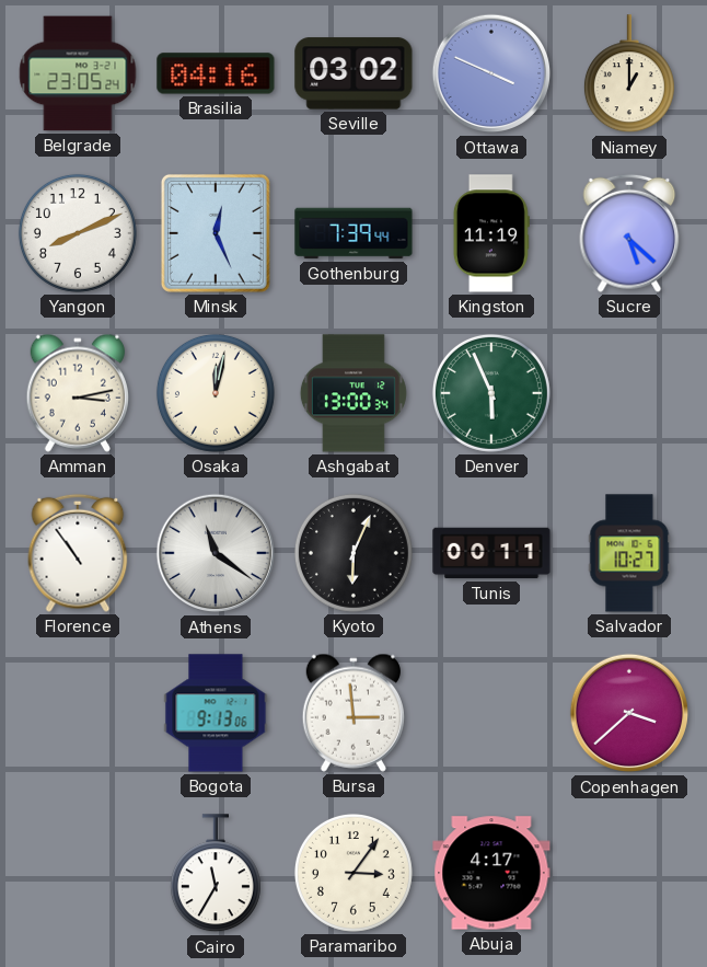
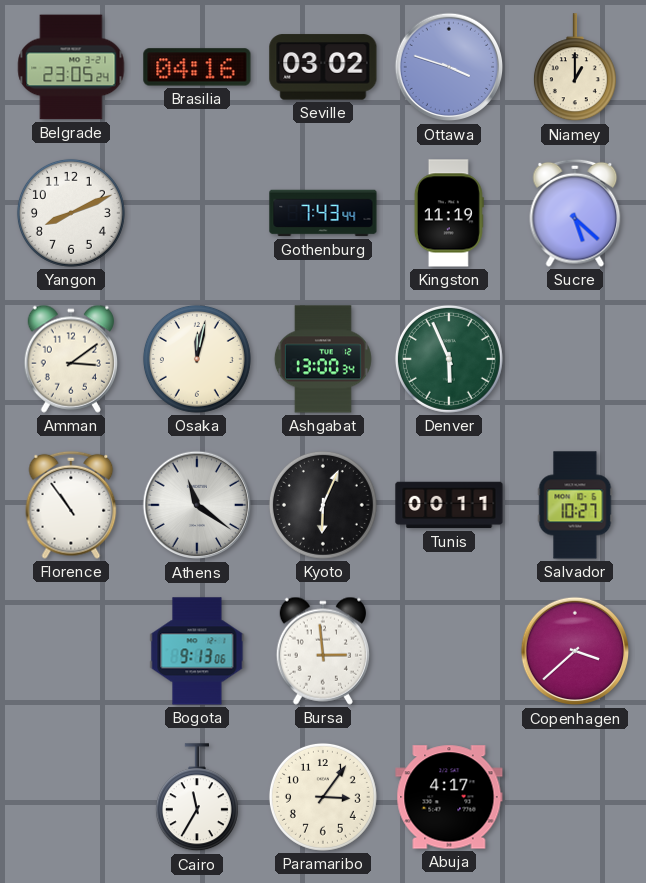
Ottawa: 3:49 -> 3:48 (449, 67)
Minsk: 12:26 -> none (216, 233)
Gothenburg: 7:39 -> 7:43 (323, 213)
Amman: 3:13 -> 3:09 (70, 359)
